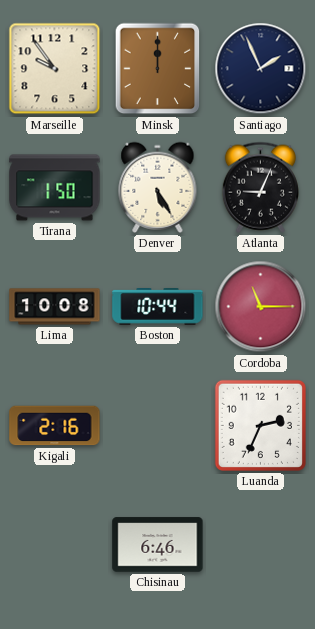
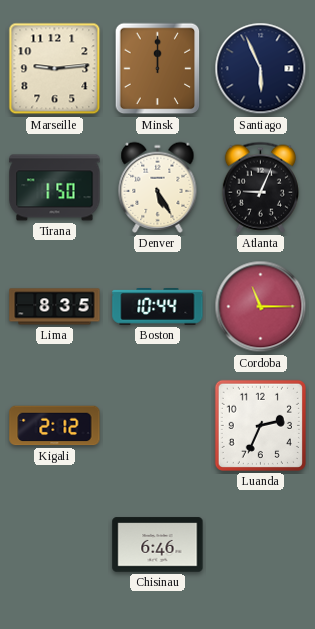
Marseille: 9:54 -> 9:14 (55, 69)
Santiago: 1:56 -> 5:56 (261, 69)
Lima: 10:08 -> 8:35 (55, 307)
Kigali: 2:16 -> 2:12 (55, 426)
